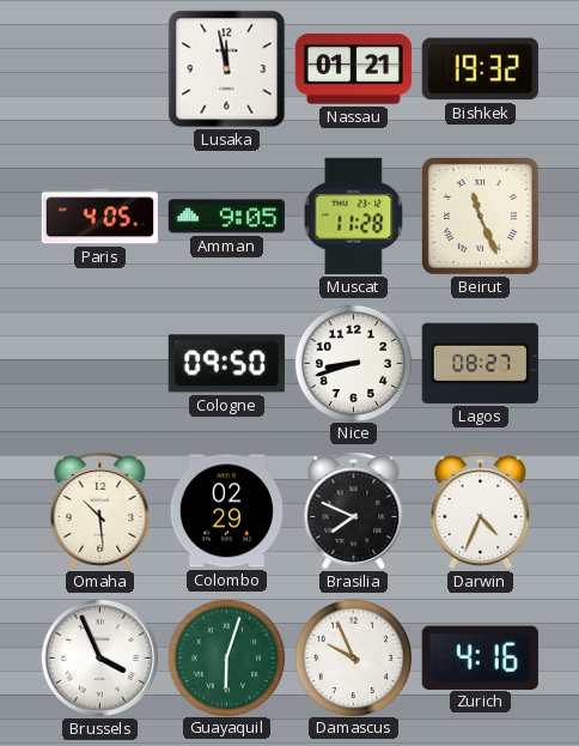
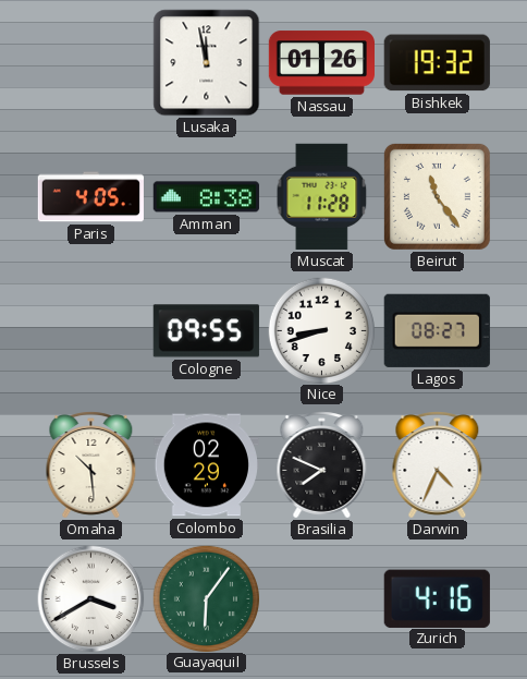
Nassau: 01:21 -> 01:26 (321, 63)
Amman: 9:05 -> 8:38 (206, 197)
Beirut: 11:26 -> 11:24 (437, 196)
Cologne: 09:50 -> 09:55 (206, 331)
Brussels: 3:56 -> 3:40 (91, 599)
Guayaquil: 6:03 -> 6:06 (206, 598)
Damascus: 9:56 -> none (353, 657)
